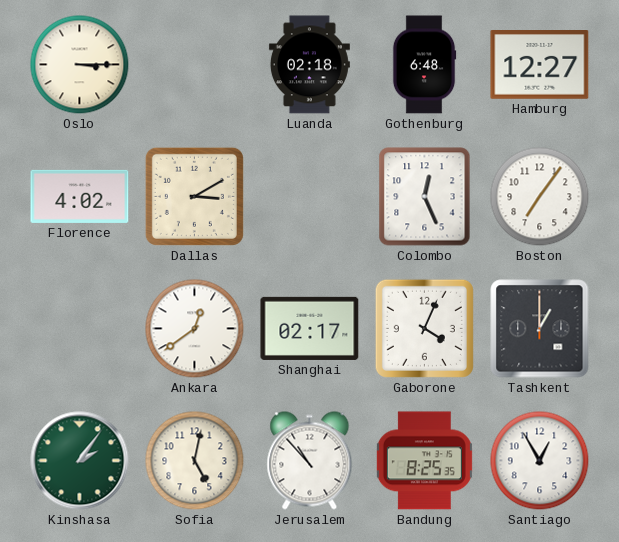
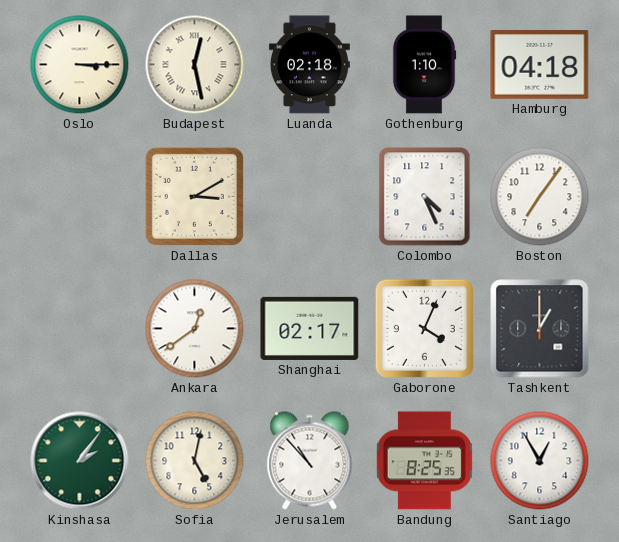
Budapest: none -> 12:28 (195, 65)
Gothenburg: 6:48 -> 1:10 (424, 65)
Hamburg: 12:27 -> 04:18 (540, 65)
Florence: 4:02 -> none (80, 196)
Colombo: 12:26 -> 4:26 (425, 197)
